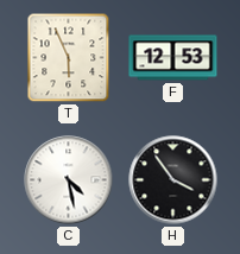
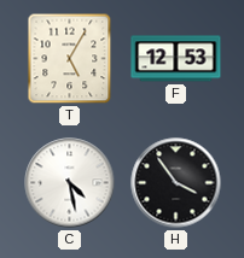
T: 5:56 -> 5:05 (70, 59)
